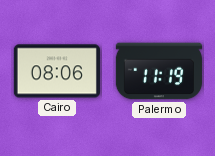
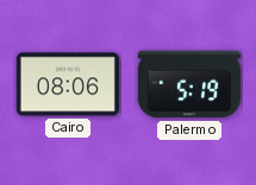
Palermo: 11:19 -> 5:19 (189, 84)
